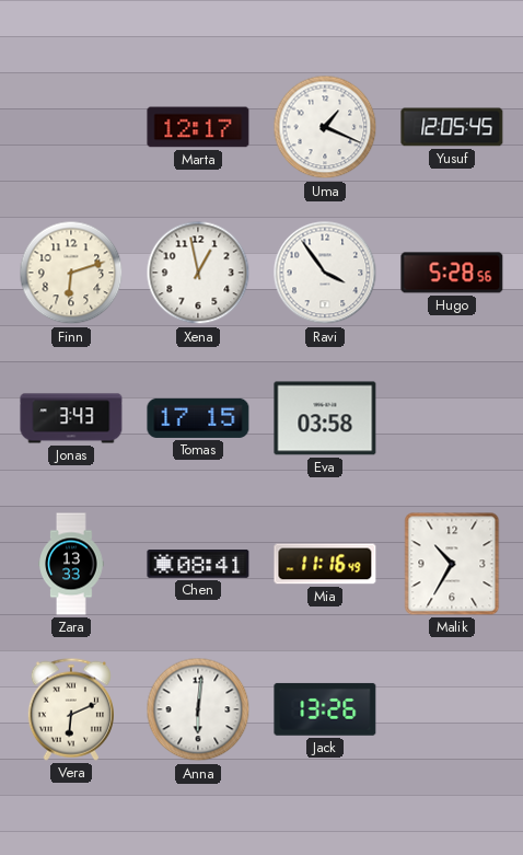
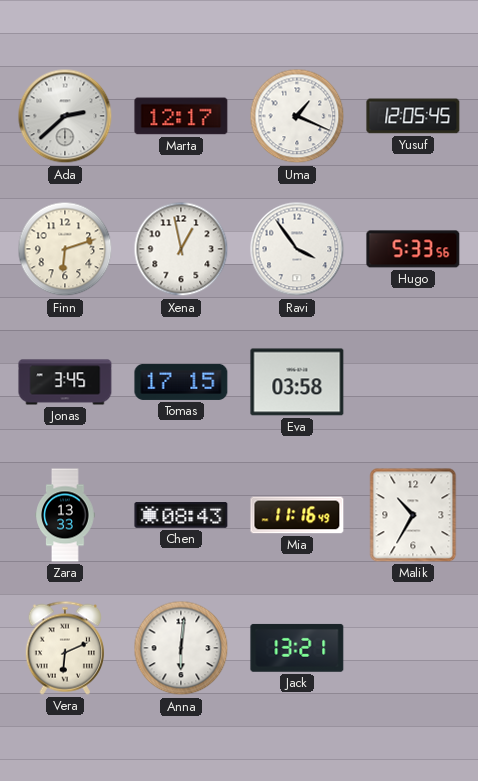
Ada: none -> 2:38 (65, 116)
Hugo: 5:28 -> 5:33 (413, 249)
Jonas: 3:43 -> 3:45 (65, 382)
Chen: 08:41 -> 08:43 (181, 516)
Jack: 13:26 -> 13:21 (297, 648)
